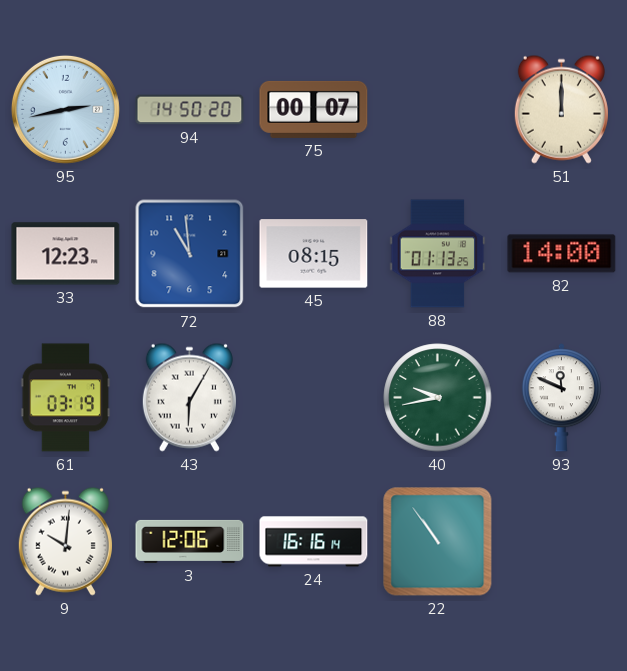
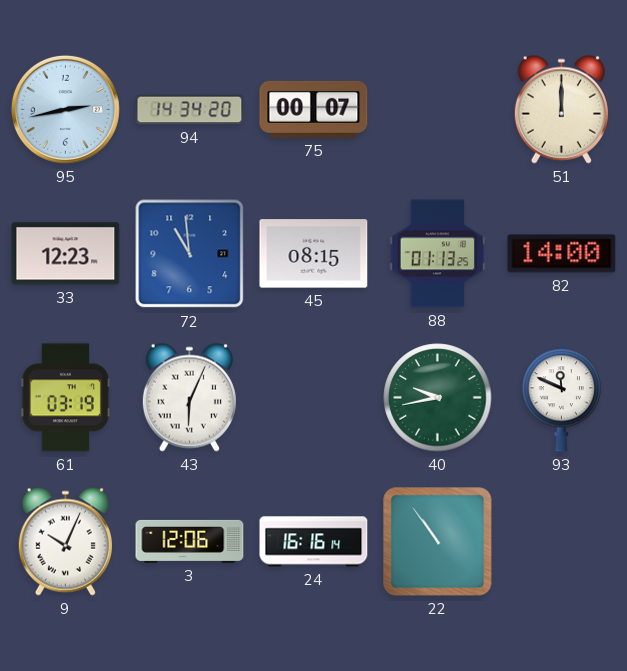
94: 14:50 -> 14:34 (190, 110)
43: 6:05 -> 6:04 (189, 397)
9: 10:01 -> 10:04 (65, 541)
